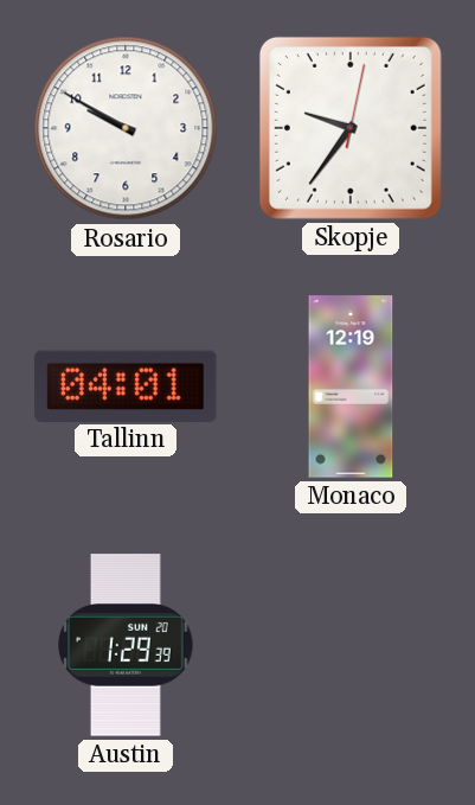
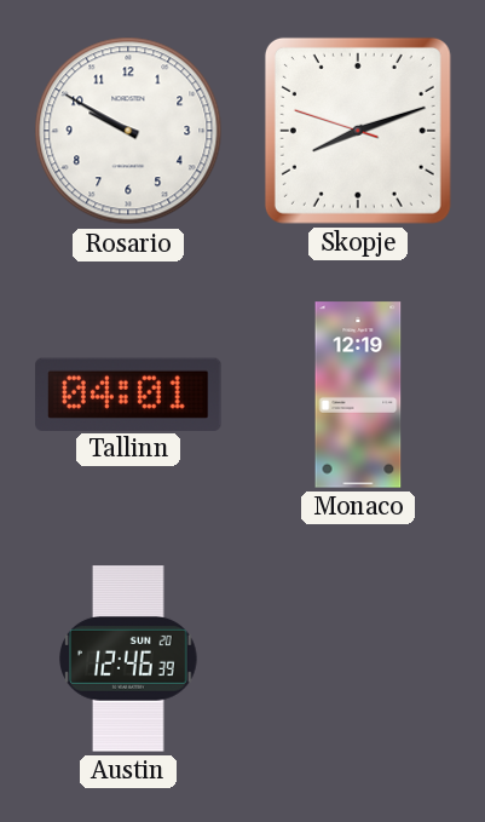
Skopje: 9:36 -> 8:11 (358, 131)
Austin: 1:29 -> 12:46 (128, 659)
